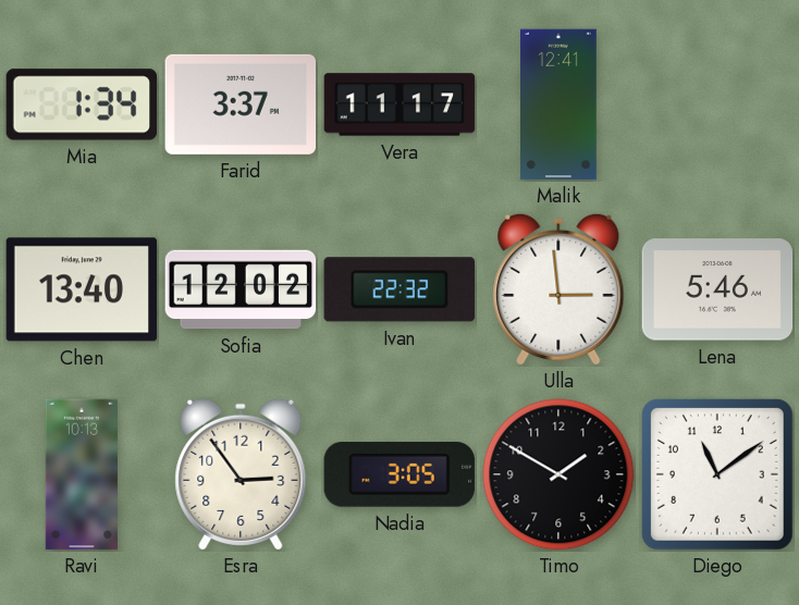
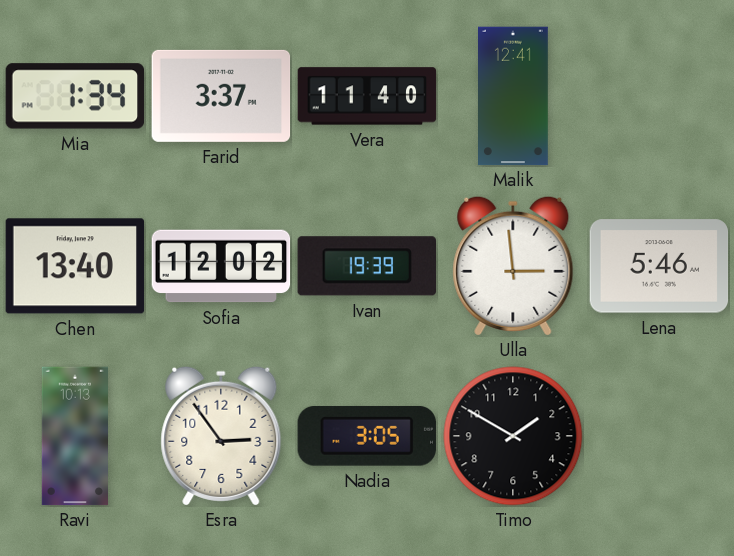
Vera: 11:17 -> 11:40 (367, 96)
Ivan: 22:32 -> 19:39 (366, 266)
Diego: 11:09 -> none (718, 476)
